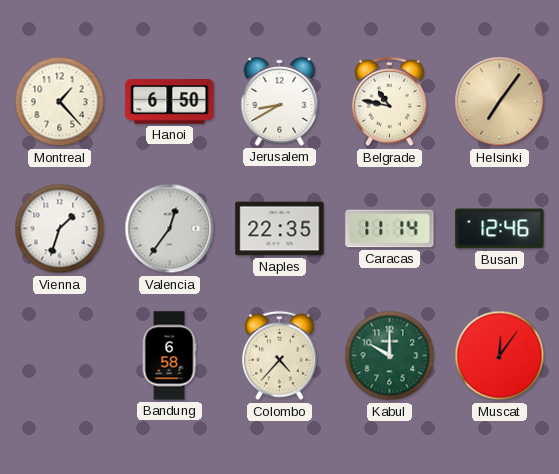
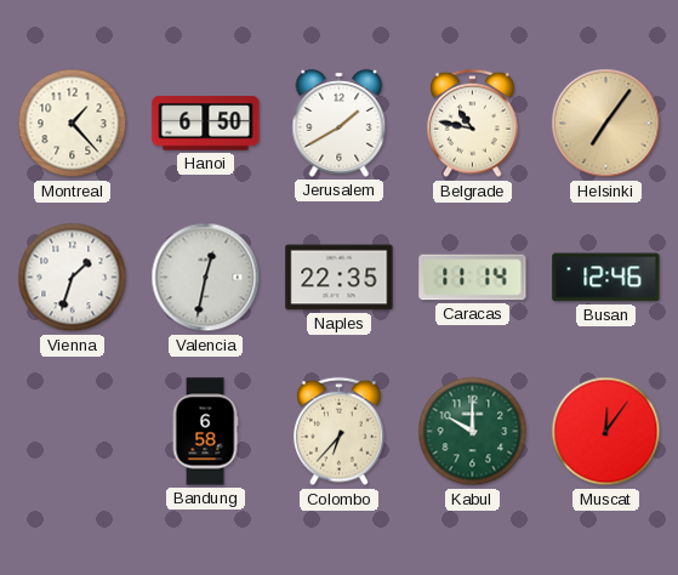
Jerusalem: 8:40 -> 1:40 (340, 124)
Valencia: 12:36 -> 12:32 (206, 278)
Colombo: 4:37 -> 6:37 (340, 432)
